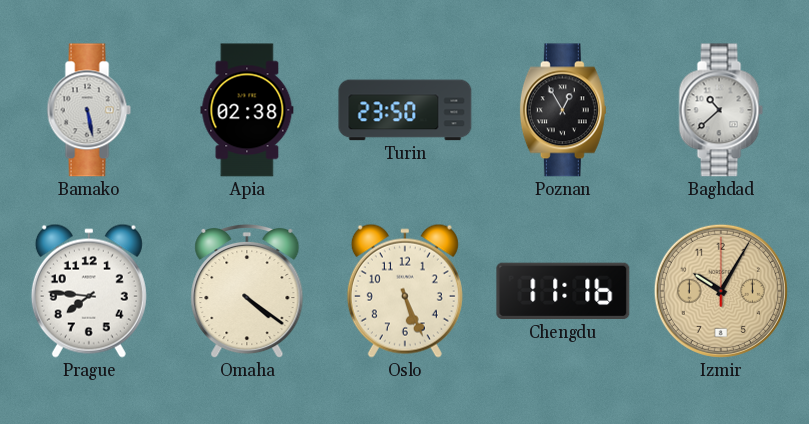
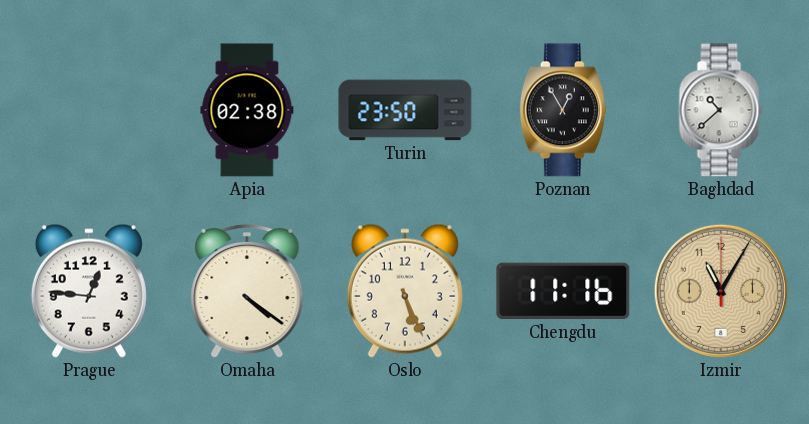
Bamako: 5:28 -> none (89, 110)
Prague: 7:46 -> 12:46 (89, 291)
Izmir: 10:05 -> 11:05 (721, 291)
